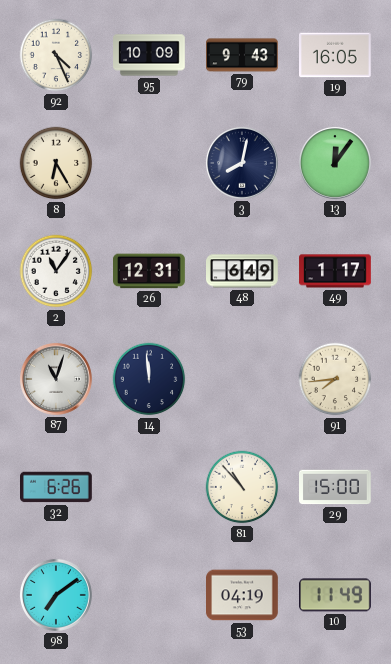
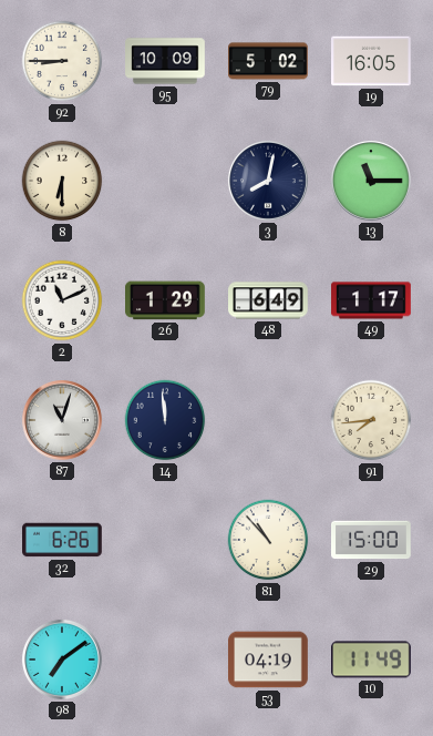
92: 4:26 -> 8:45 (62, 61)
79: 9:43 -> 5:02 (268, 61)
8: 6:25 -> 6:30 (62, 181)
13: 12:06 -> 11:15 (371, 181)
2: 11:06 -> 11:11 (62, 300)
26: 12:31 -> 1:29 (166, 300)
